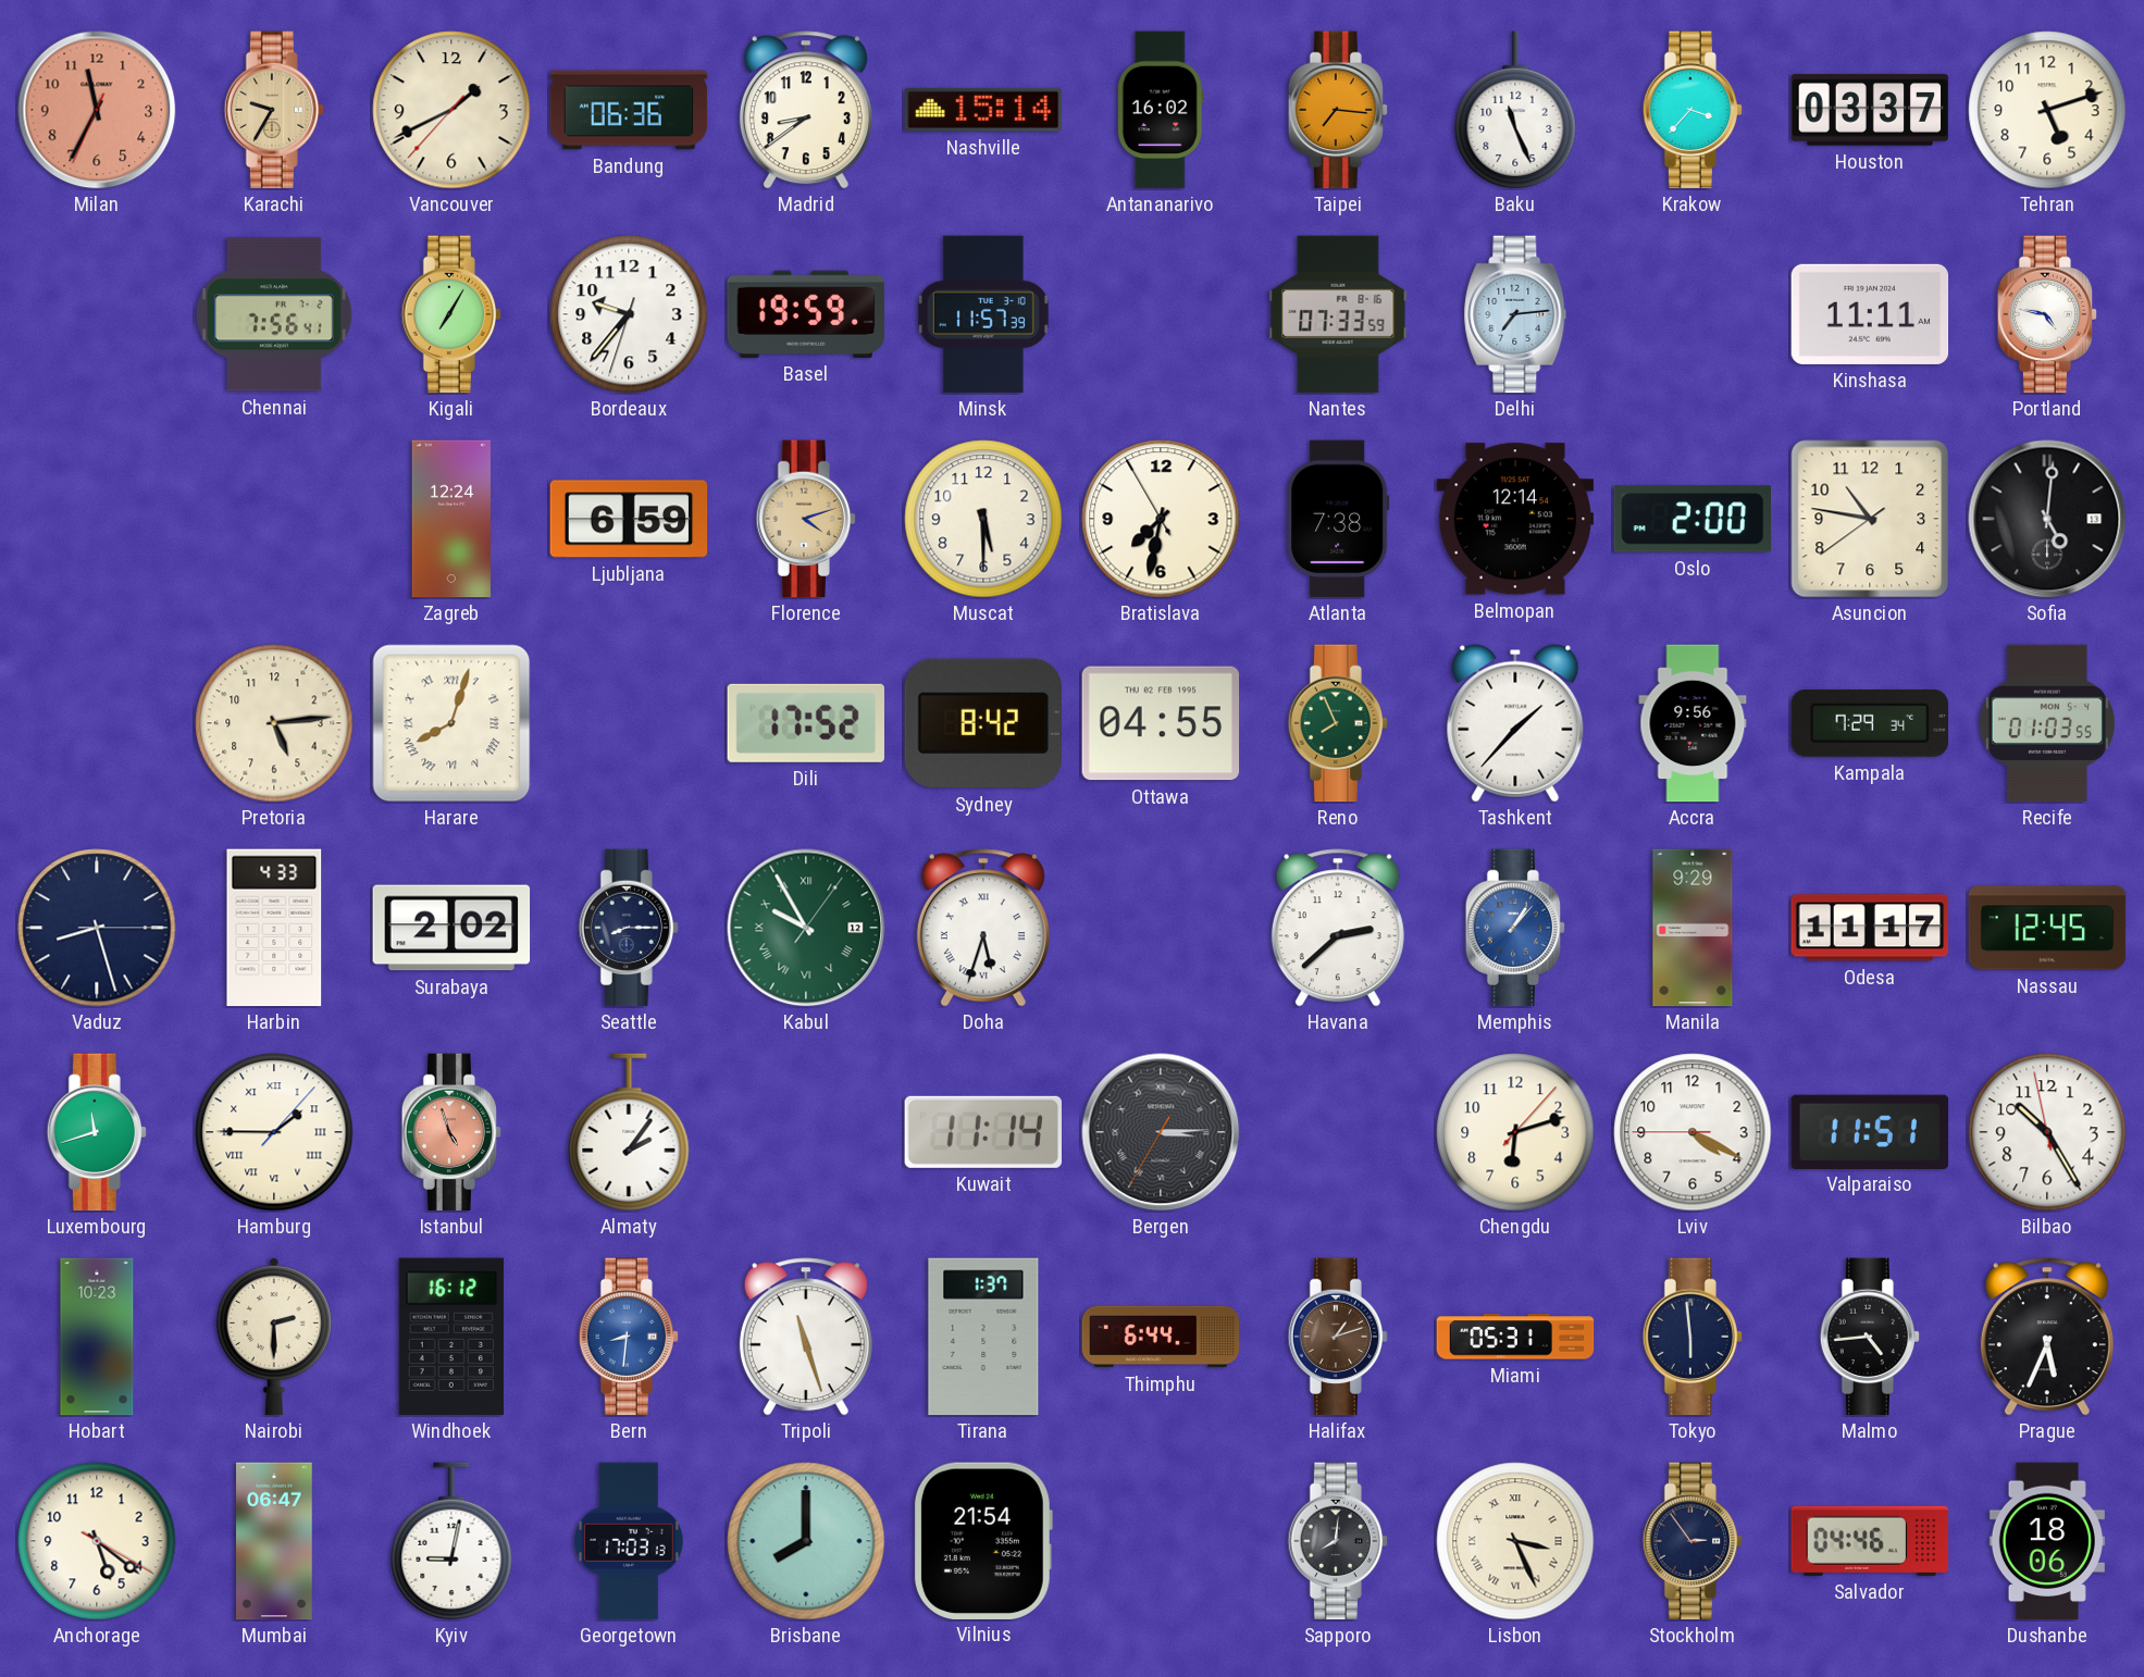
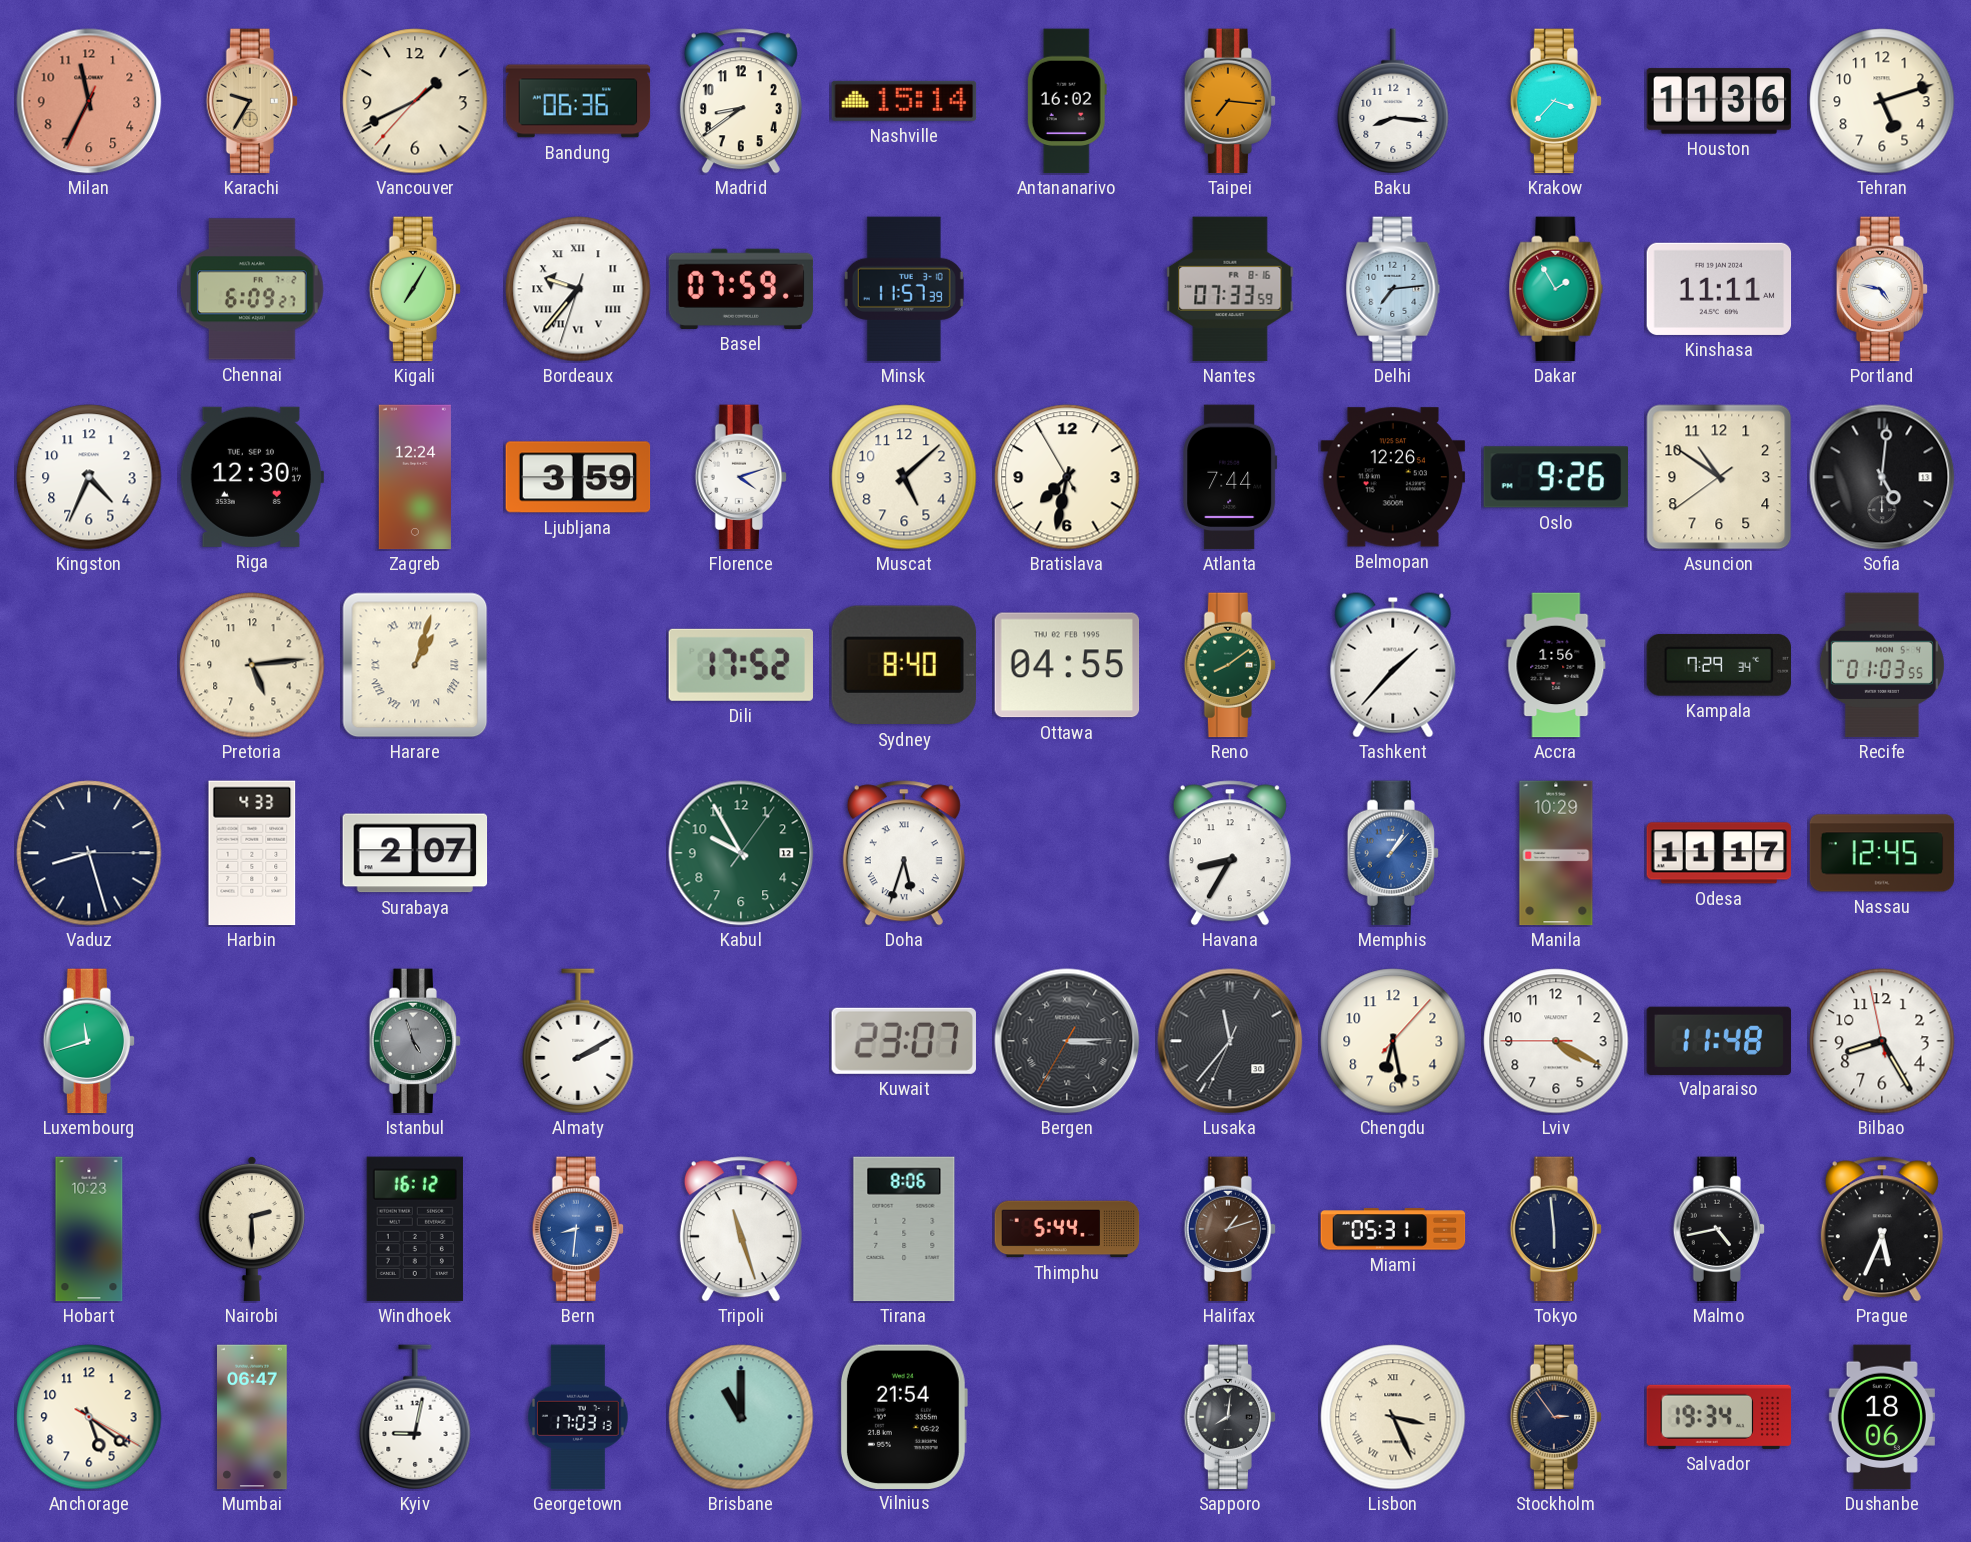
Baku: 11:26 -> 8:16 (1393, 101)
Houston: 03:37 -> 11:36 (1719, 101)
Chennai: 7:56 -> 6:09 (252, 289)
Bordeaux numerals: Arabic -> Roman (578, 289)
Basel: 19:59 -> 07:59 (741, 289)
Dakar: none -> 1:55 (1556, 289)
Kingston: none -> 4:34 (89, 477)
Riga: none -> 12:30 (251, 477)
Ljubljana: 6:59 -> 3:59 (578, 477)
Florence dial: champagne -> white (741, 477)
Muscat: 5:30 -> 5:08 (904, 477)
Atlanta: 7:38 -> 7:44 (1230, 477)
Belmopan: 12:14 -> 12:26 (1393, 477)
Oslo: 2:00 -> 9:26 (1556, 477)
Asuncion: 10:46 -> 10:50 (1719, 477)
Harare: 8:03 -> 1:03 (415, 665)
Sydney: 8:42 -> 8:40 (904, 665)
Reno: 7:56 -> 8:09 (1230, 665)
Accra: 9:56 -> 1:56 (1556, 665)
Surabaya: 2:02 -> 2:07 (415, 853)
Seattle: 8:15 -> none (629, 928)
Kabul numerals: Roman -> Arabic (741, 853)
Havana: 2:38 -> 8:35 (1230, 853)
Manila: 9:29 -> 10:29 (1556, 853)
Hamburg: 1:45 -> none (274, 1132)
Istanbul dial: salmon -> grey (415, 1041)
Almaty: 2:06 -> 2:10 (578, 1041)
Kuwait: 11:14 -> 23:07 (904, 1041)
Lusaka: none -> 11:36 (1230, 1041)
Chengdu: 6:12 -> 6:28 (1393, 1041)
Valparaiso: 11:51 -> 11:48 (1719, 1040)
Bilbao: 10:24 -> 8:24 (1882, 1041)
Tirana: 1:37 -> 8:06 (904, 1229)
Thimphu: 6:44 -> 5:44 (1067, 1229)
Malmo: 4:44 -> 4:43 (1719, 1229)
Brisbane: 8:00 -> 11:00 (741, 1417)
Salvador: 04:46 -> 19:34 (1719, 1417)
